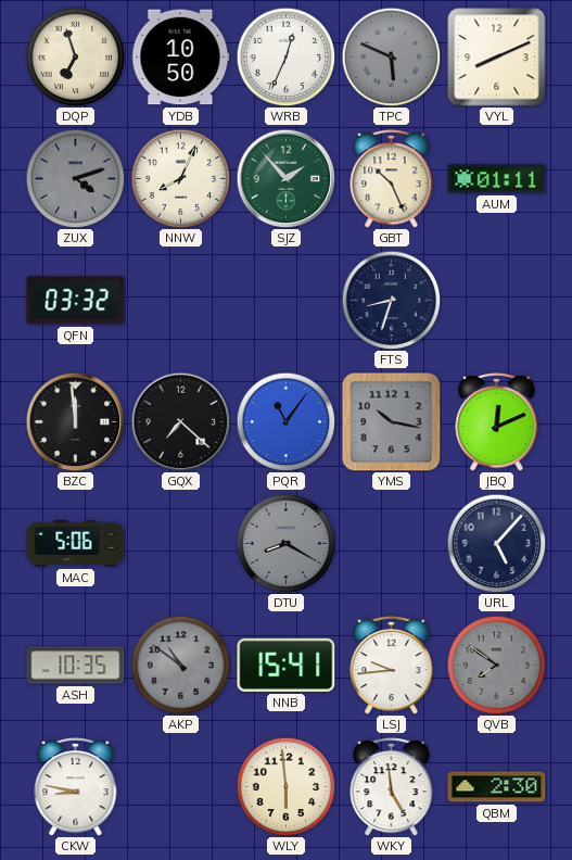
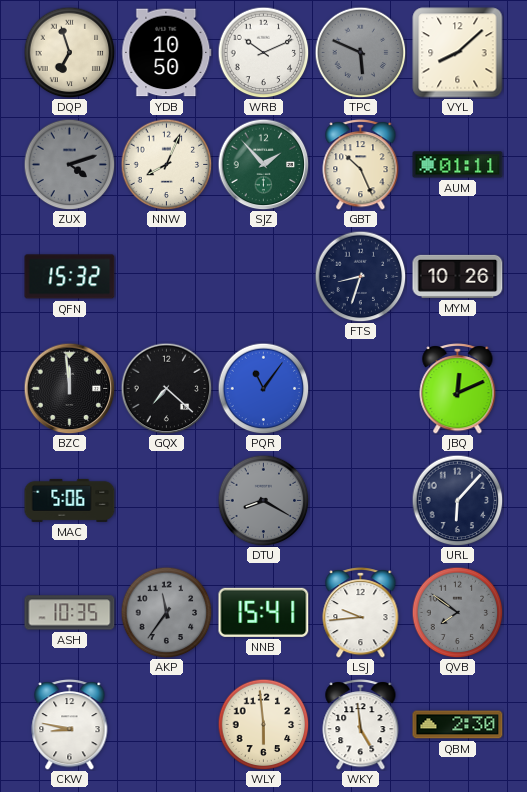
WRB: 12:34 -> 10:11 (263, 52)
VYL: 8:11 -> 8:08 (458, 53)
QFN: 03:32 -> 15:32 (70, 277)
MYM: none -> 10:26 (458, 276)
YMS: 10:17 -> none (392, 422)
URL: 5:07 -> 6:07 (457, 500)
AKP: 10:51 -> 11:36 (166, 612)
